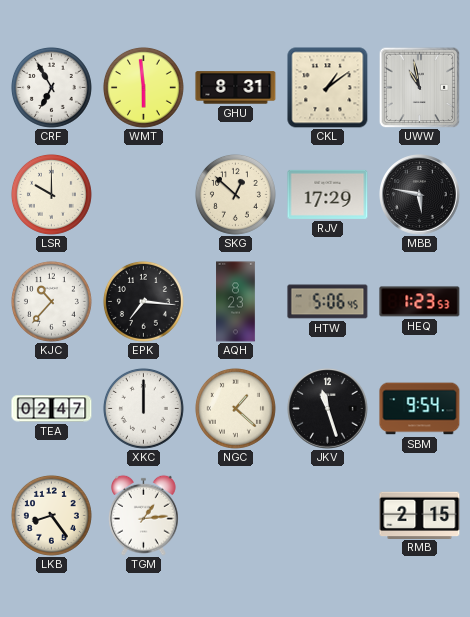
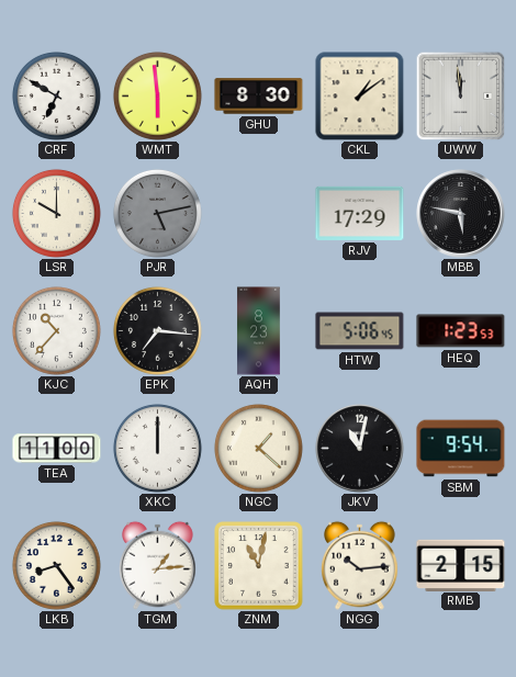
CRF: 6:55 -> 6:50 (56, 95)
GHU: 8:31 -> 8:30 (259, 97)
UWW: 10:58 -> 11:59 (460, 95)
PJR: none -> 5:13 (157, 213)
SKG: 12:52 -> none (235, 194)
TEA: 02:47 -> 11:00 (57, 449)
JKV: 11:27 -> 11:02 (360, 449)
ZNM: none -> 11:02 (259, 566)
NGG: none -> 10:14 (360, 565)
